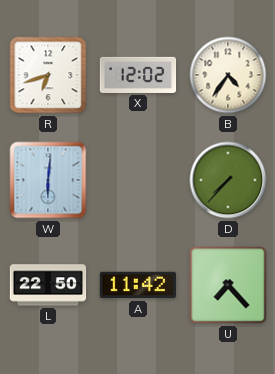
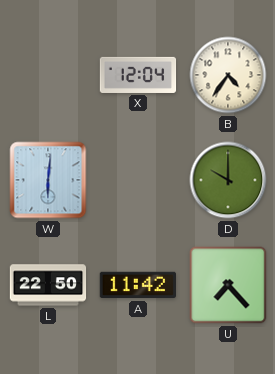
R: 6:42 -> none (48, 75)
X: 12:02 -> 12:04 (138, 75)
D: 7:37 -> 10:00 (228, 180)
